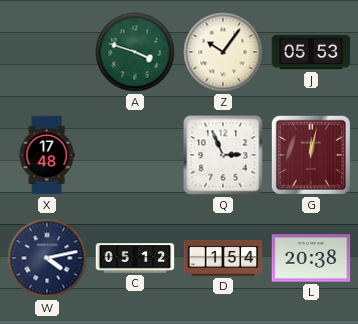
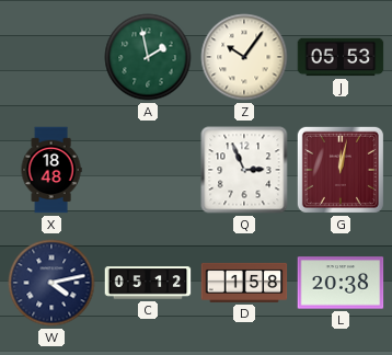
A: 3:48 -> 1:58 (148, 57)
X: 17:48 -> 18:48 (51, 170)
D: 1:54 -> 1:58 (244, 283)
